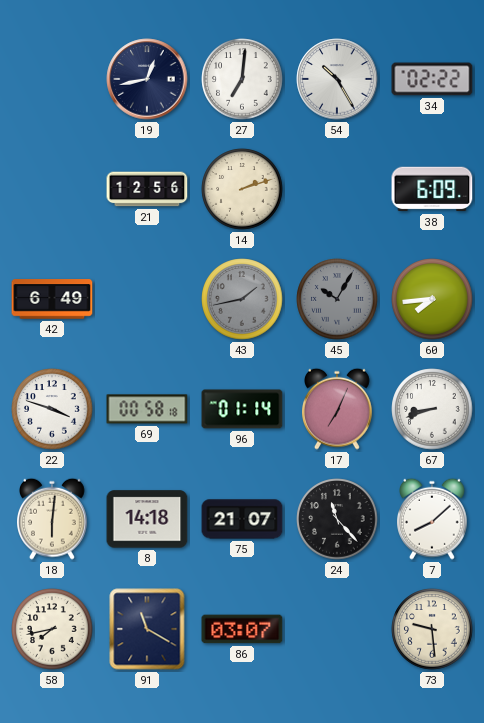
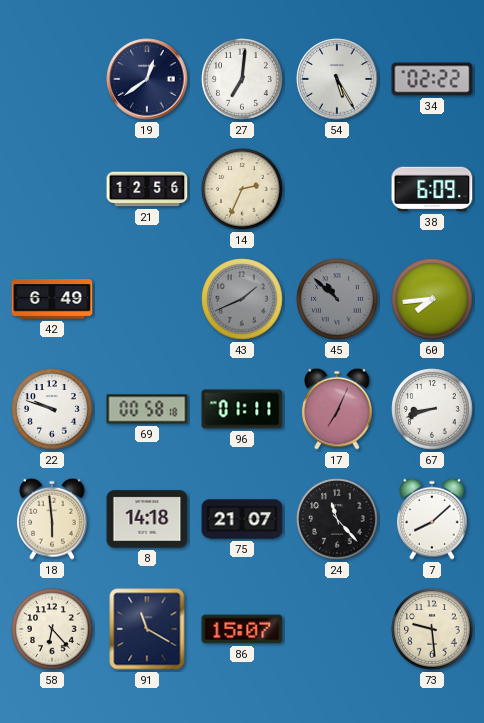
19: 12:43 -> 12:39 (147, 79)
54: 10:25 -> 5:25 (337, 79)
14: 2:12 -> 2:34 (242, 189)
43: 1:43 -> 1:41 (242, 299)
45: 10:05 -> 10:52 (337, 299)
22: 3:48 -> 9:48 (52, 409)
96: 01:14 -> 01:11 (242, 409)
18: 6:01 -> 5:59 (53, 519)
58: 7:43 -> 6:23 (52, 629)
86: 03:07 -> 15:07 (242, 629)
